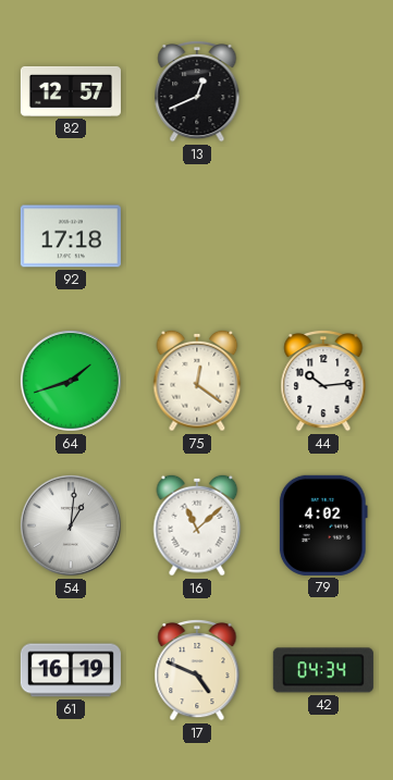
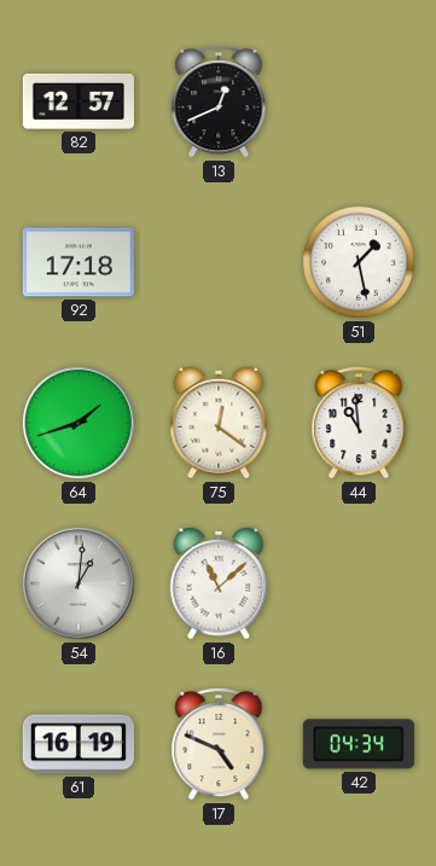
51: none -> 1:28 (360, 263)
44: 10:14 -> 10:59 (359, 423)
79: 4:02 -> none (323, 525)
